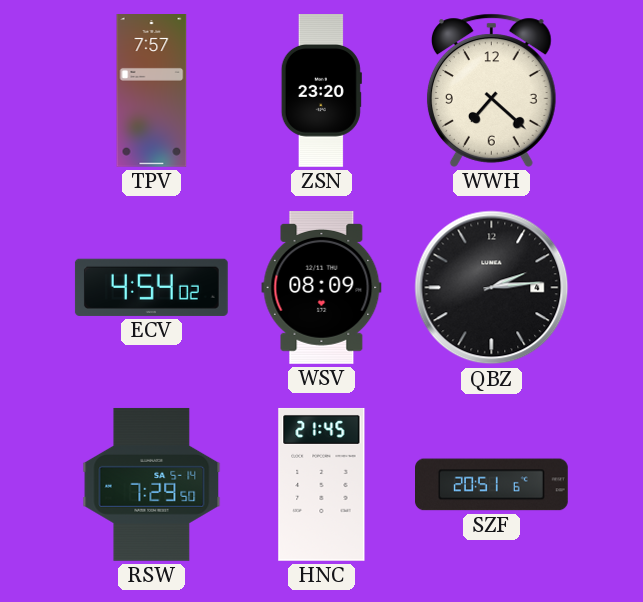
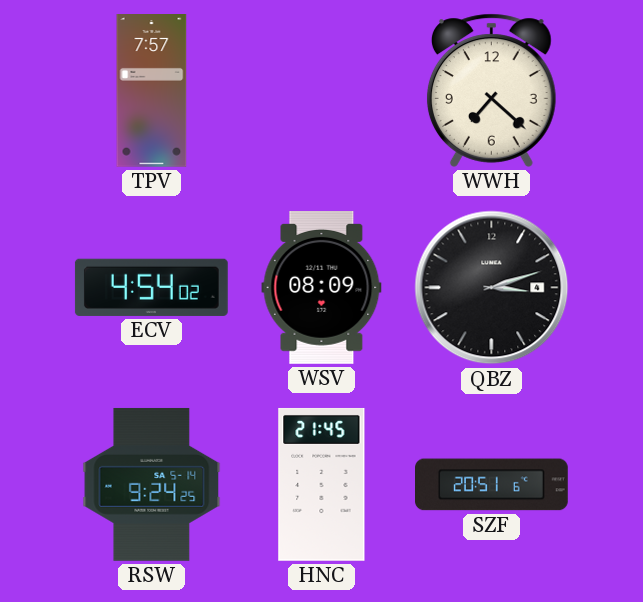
ZSN: 23:20 -> none (321, 91)
QBZ: 2:14 -> 3:12 (492, 288)
RSW: 7:29 -> 9:24 (152, 484)
